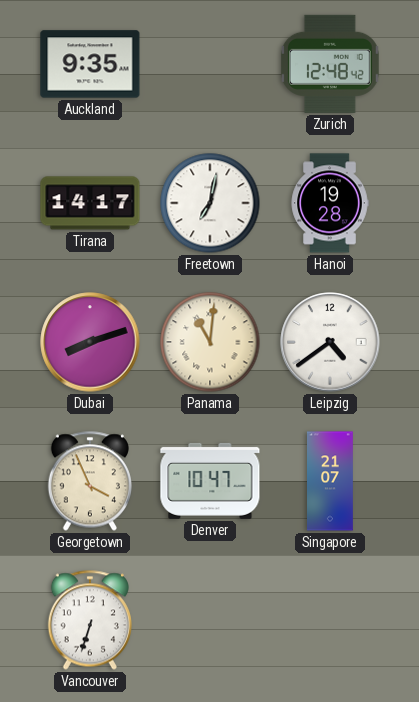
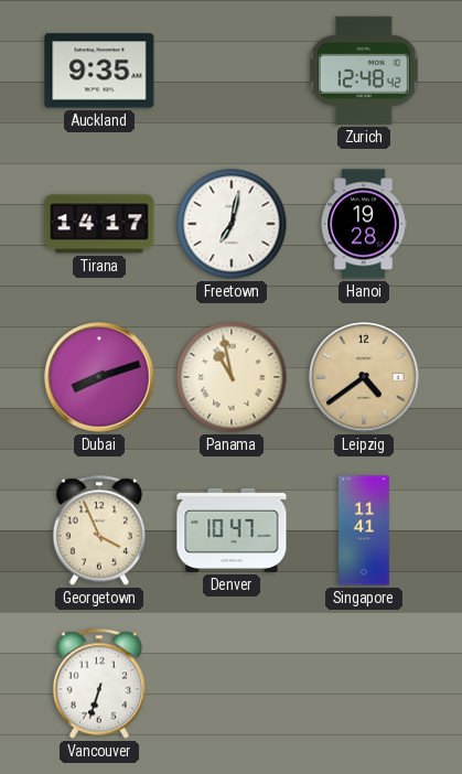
Panama: 11:01 -> 10:58 (232, 377)
Leipzig dial: white -> champagne (364, 377)
Singapore: 21:07 -> 11:41 (365, 530)
